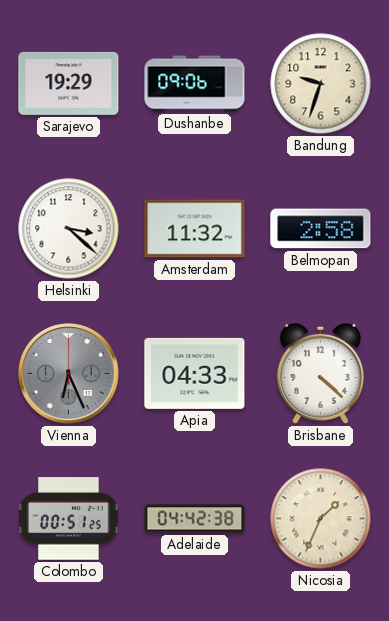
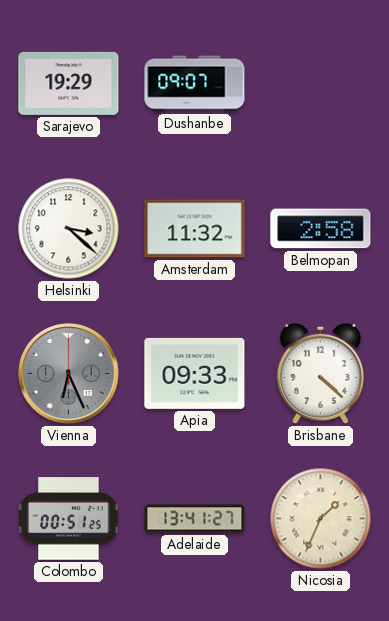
Dushanbe: 09:06 -> 09:07 (195, 84)
Bandung: 9:33 -> none (321, 84)
Apia: 04:33 -> 09:33 (195, 373)
Adelaide: 04:42 -> 13:41 (195, 519)
